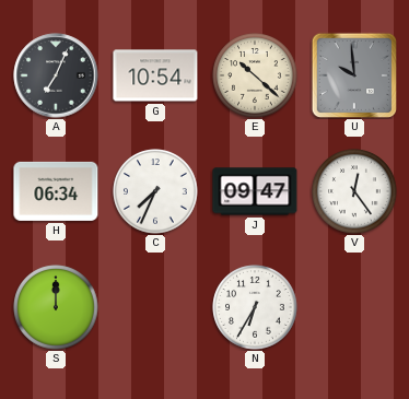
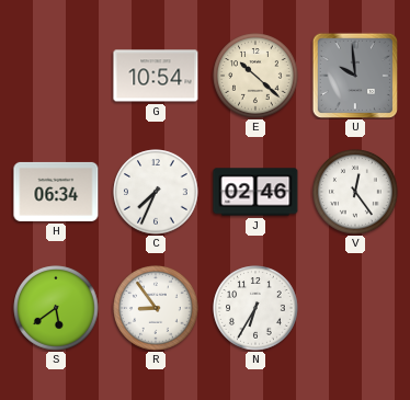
A: 7:04 -> none (56, 75)
J: 09:47 -> 02:46 (255, 192)
S: 12:00 -> 5:39 (56, 308)
R: none -> 8:54 (156, 308)
